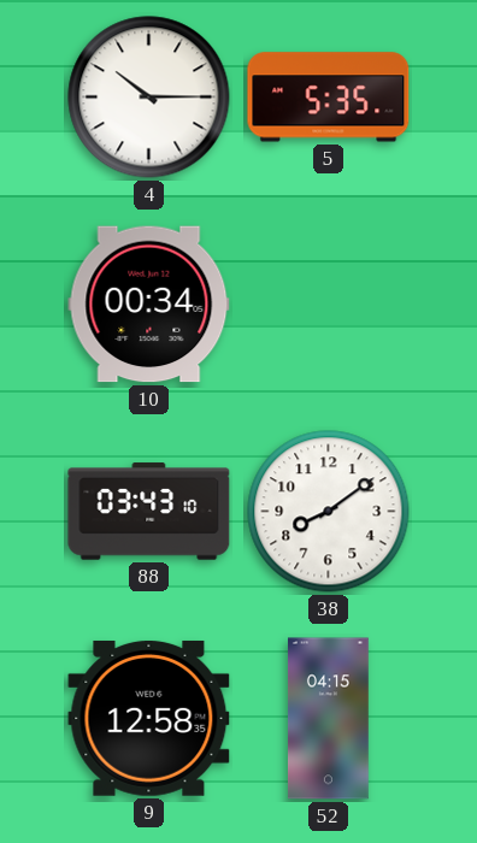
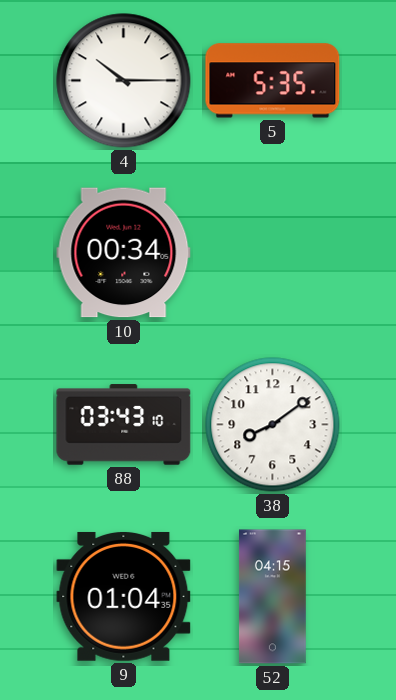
9: 12:58 -> 01:04 (124, 596)
